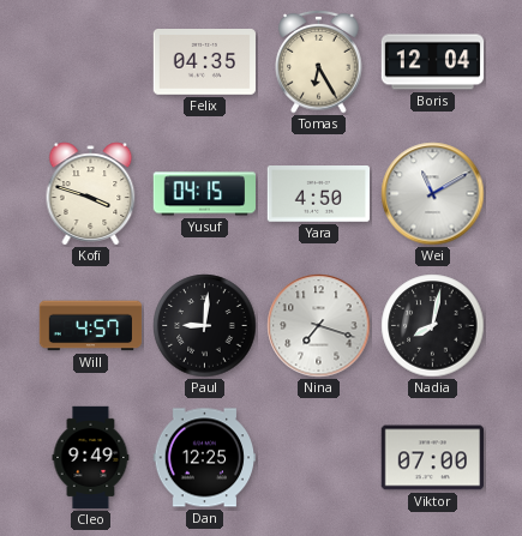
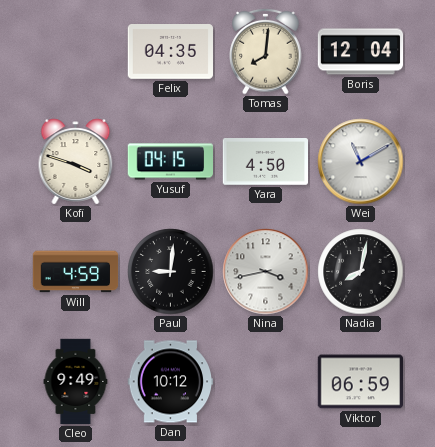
Tomas: 6:25 -> 8:01 (266, 51)
Will: 4:57 -> 4:59 (76, 272)
Nina: 7:18 -> 3:43 (266, 272)
Dan: 12:25 -> 10:12 (170, 382)
Viktor: 07:00 -> 06:59 (360, 382)
